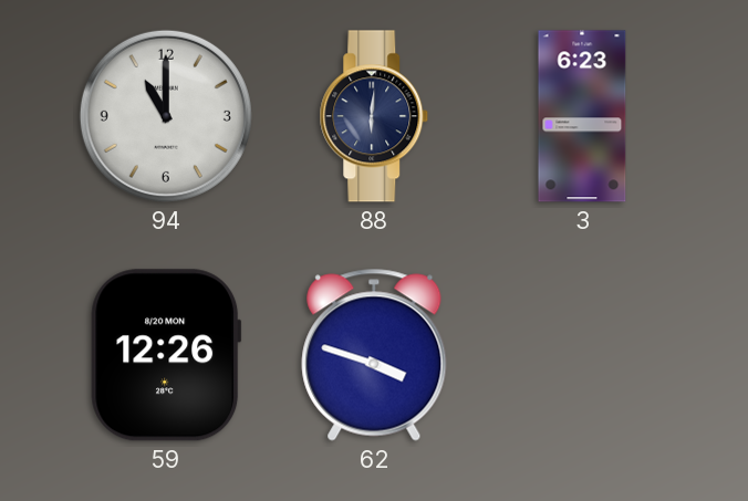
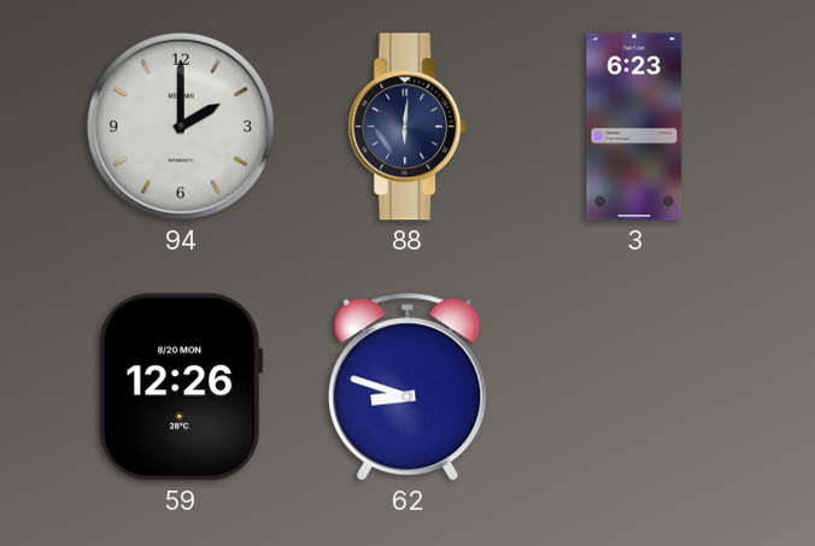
94: 11:00 -> 2:00 (181, 127)
62: 3:48 -> 8:48 (408, 387)
